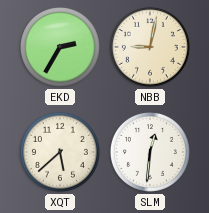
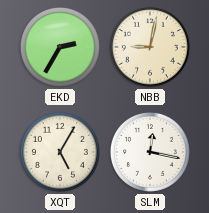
XQT: 5:38 -> 5:05 (60, 152)
SLM: 12:31 -> 12:17 (150, 152)
